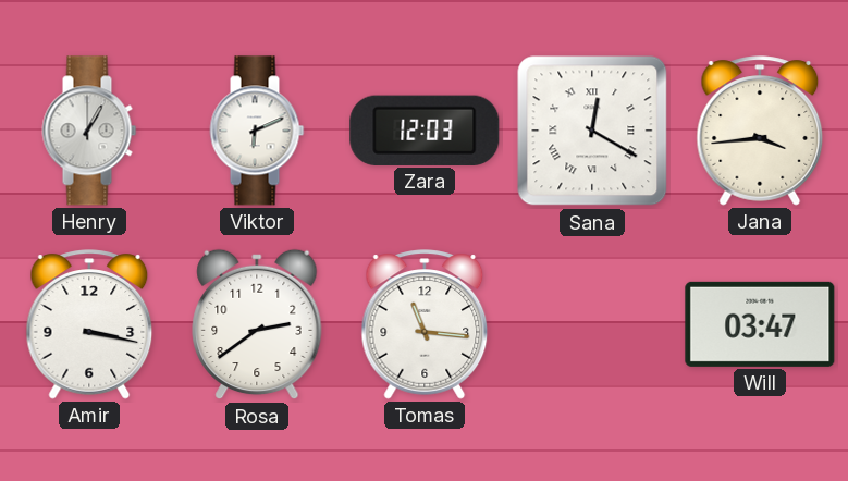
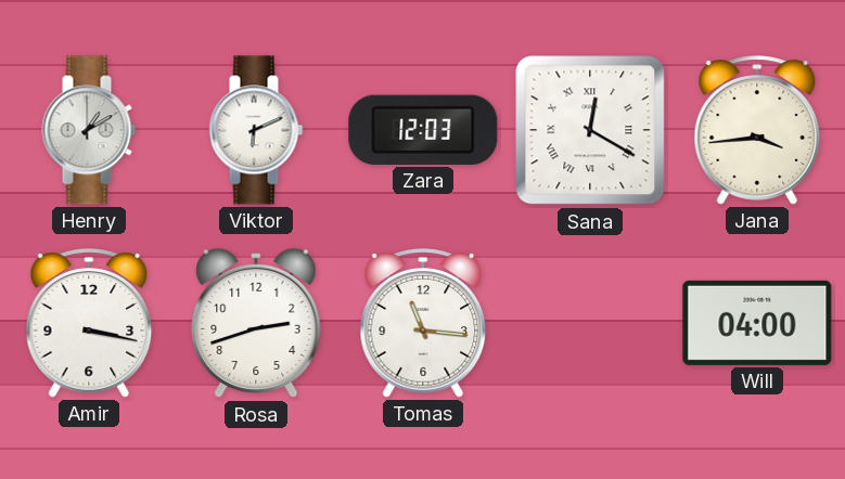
Henry: 1:05 -> 1:10 (89, 130)
Rosa: 2:39 -> 2:42 (256, 323)
Will: 03:47 -> 04:00 (757, 323)
